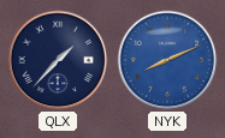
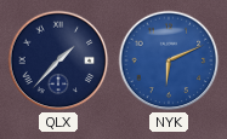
NYK: 8:11 -> 6:11 (169, 60)
